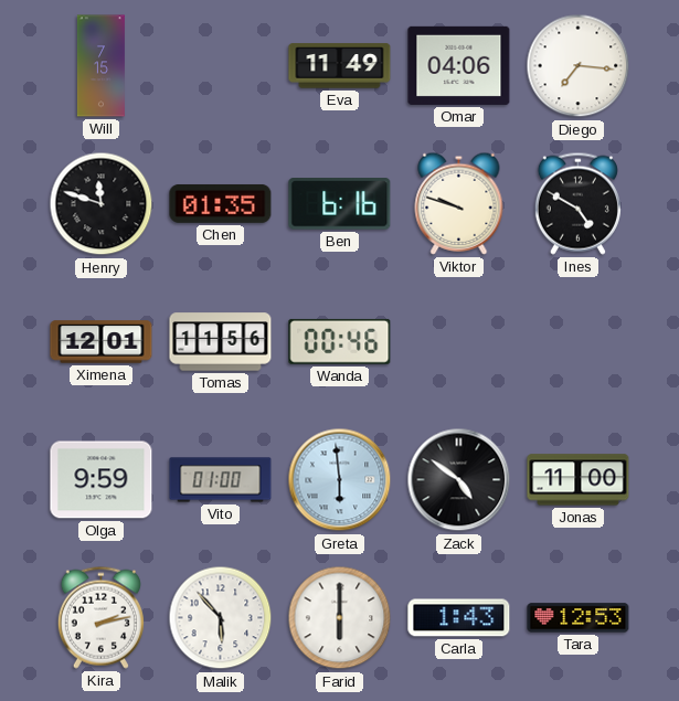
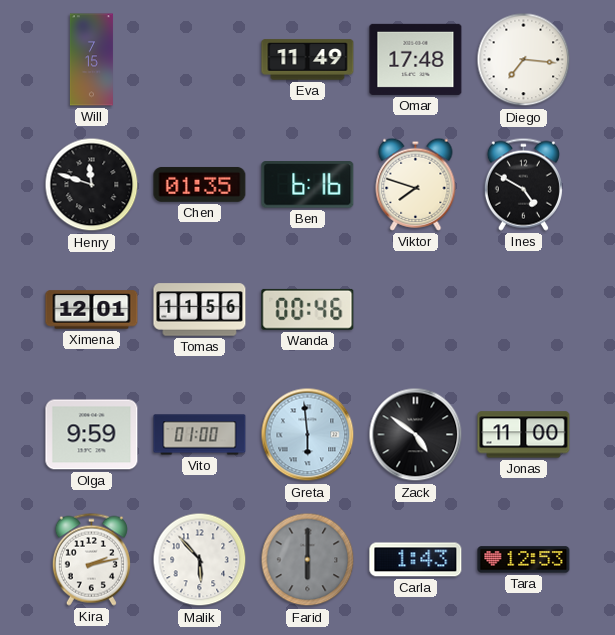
Omar: 04:06 -> 17:48 (416, 59)
Viktor: 9:48 -> 7:48 (416, 184)
Farid dial: white -> grey (308, 560)
